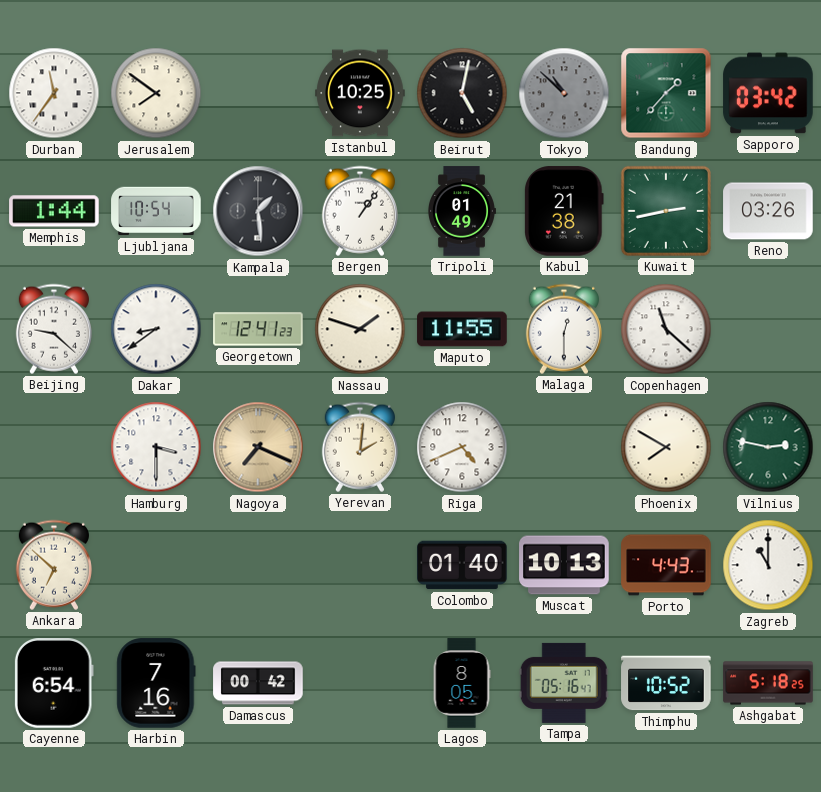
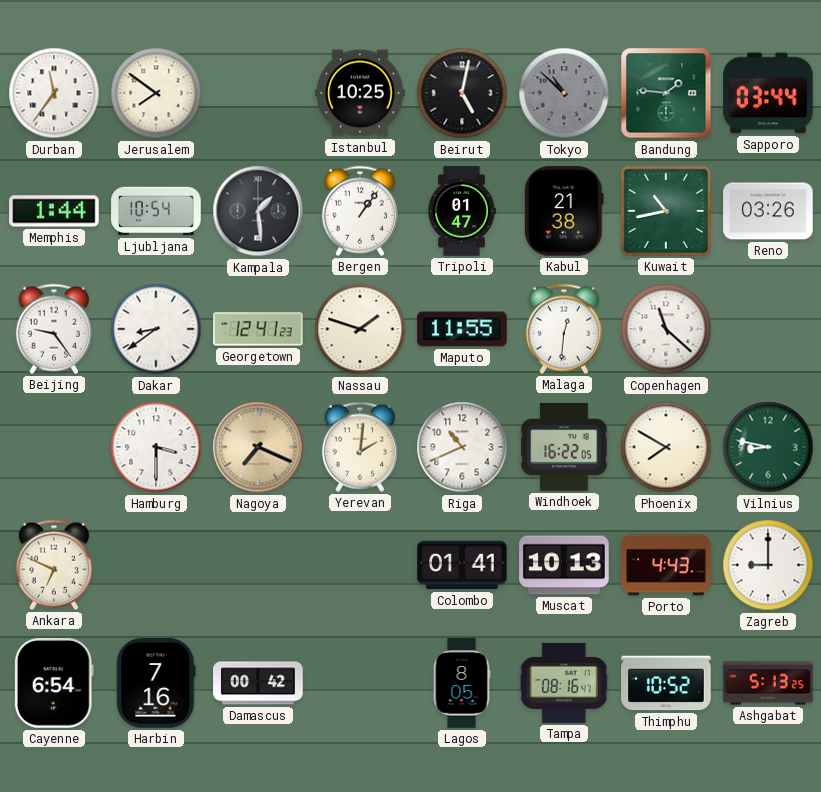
Bandung: 1:37 -> 1:46 (666, 93)
Sapporo: 03:42 -> 03:44 (768, 93)
Tripoli: 01:49 -> 01:47 (462, 211)
Kuwait: 2:43 -> 10:43 (666, 211)
Beijing: 9:22 -> 9:24 (54, 329)
Malaga: 12:30 -> 12:31 (564, 329)
Riga: 4:41 -> 10:41 (462, 447)
Windhoek: none -> 16:22 (564, 447)
Vilnius: 2:47 -> 8:47 (768, 447)
Ankara: 6:52 -> 6:49 (54, 565)
Colombo: 01:40 -> 01:41 (462, 565)
Zagreb: 11:00 -> 9:00 (768, 565)
Tampa: 05:16 -> 08:16 (564, 683)
Ashgabat: 5:18 -> 5:13 (768, 683)
